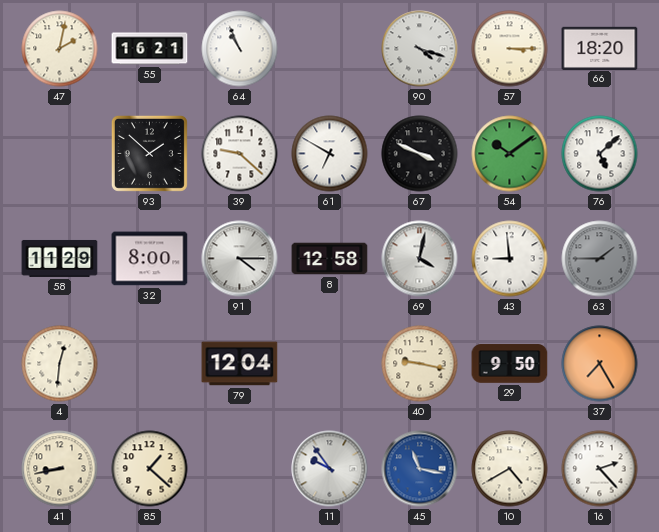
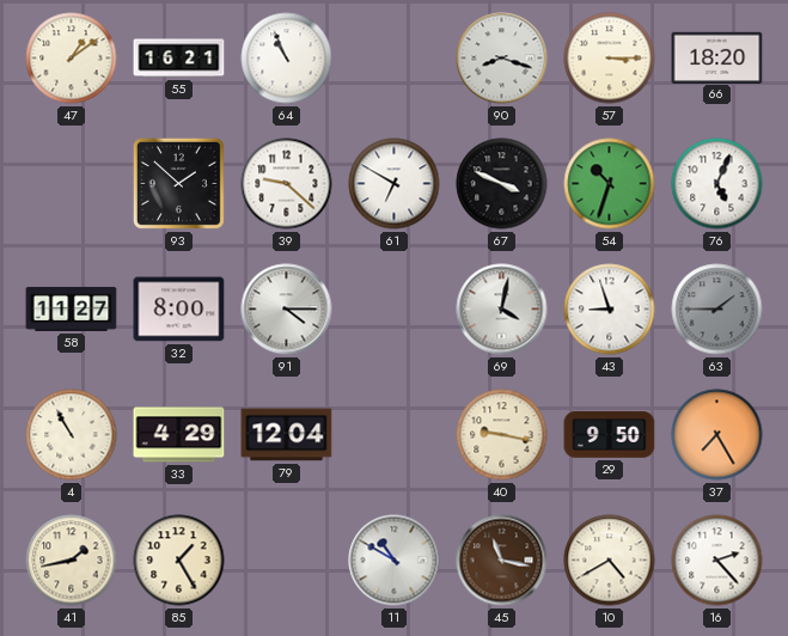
47: 2:02 -> 1:09 (72, 59)
90: 4:18 -> 8:18 (502, 59)
54: 10:09 -> 10:33 (610, 184)
76: 5:08 -> 5:04 (717, 184)
58: 11:29 -> 11:27 (72, 308)
8: 12:58 -> none (330, 259)
43: 8:59 -> 8:57 (610, 310)
4: 12:31 -> 10:55 (72, 435)
33: none -> 4:29 (179, 435)
41: 8:43 -> 1:43 (72, 561)
85: 1:22 -> 1:25 (179, 561)
11: 9:54 -> 10:50 (395, 561)
45 dial: blue -> brown (502, 561)
